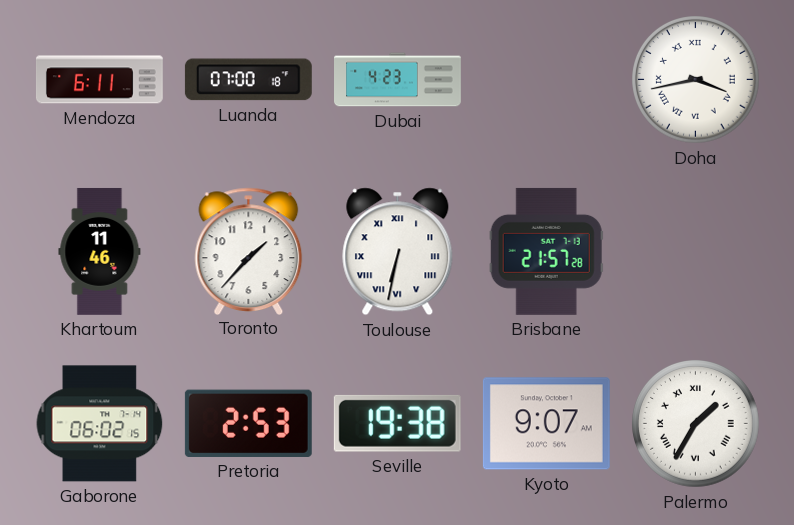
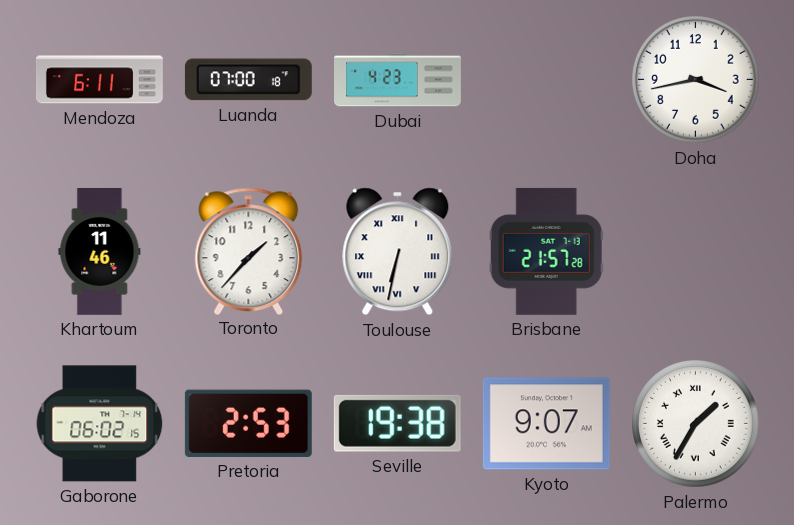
Doha numerals: Roman -> Arabic (696, 80)
